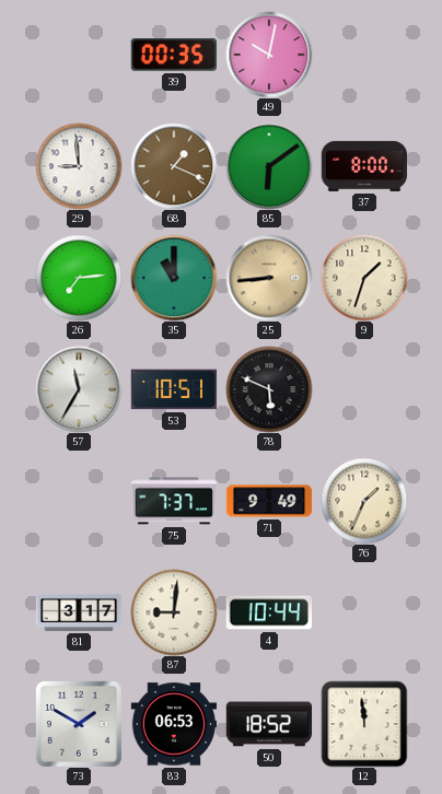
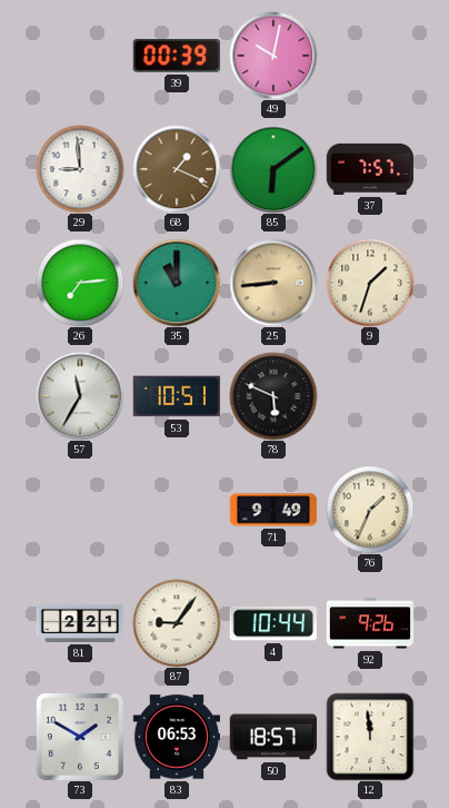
39: 00:35 -> 00:39 (177, 57)
37: 8:00 -> 7:57 (370, 169)
75: 7:37 -> none (174, 501)
81: 3:17 -> 2:21 (80, 623)
87: 9:01 -> 9:06 (177, 623)
92: none -> 9:26 (370, 623)
50: 18:52 -> 18:57 (273, 737)
